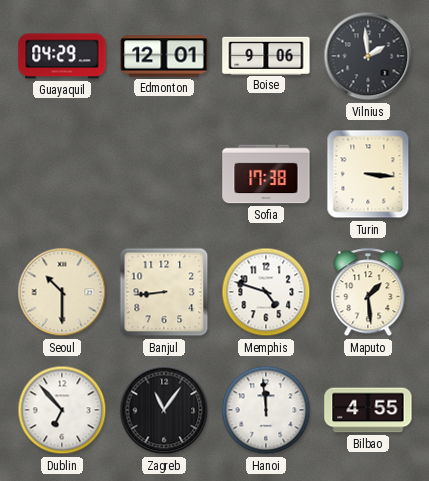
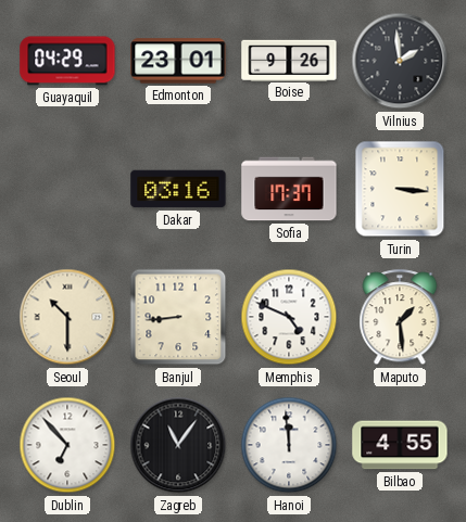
Edmonton: 12:01 -> 23:01 (178, 61)
Boise: 9:06 -> 9:26 (289, 60)
Dakar: none -> 03:16 (178, 189)
Sofia: 17:38 -> 17:37 (289, 189)
Memphis: 4:48 -> 4:49 (289, 317)
